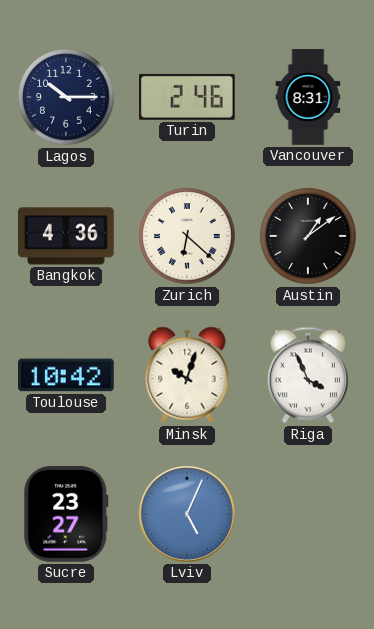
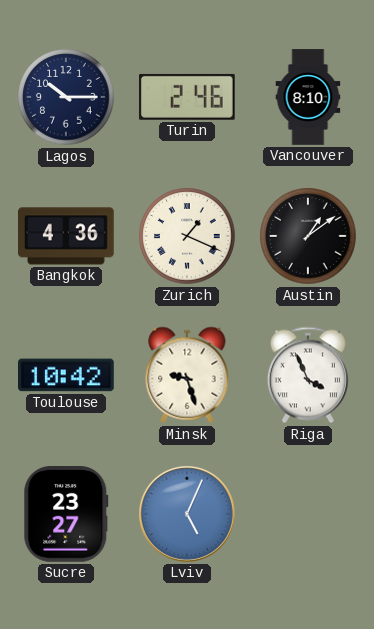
Vancouver: 8:31 -> 8:10 (308, 97)
Zurich: 6:22 -> 1:19 (187, 236)
Minsk: 10:03 -> 9:27 (187, 375)
